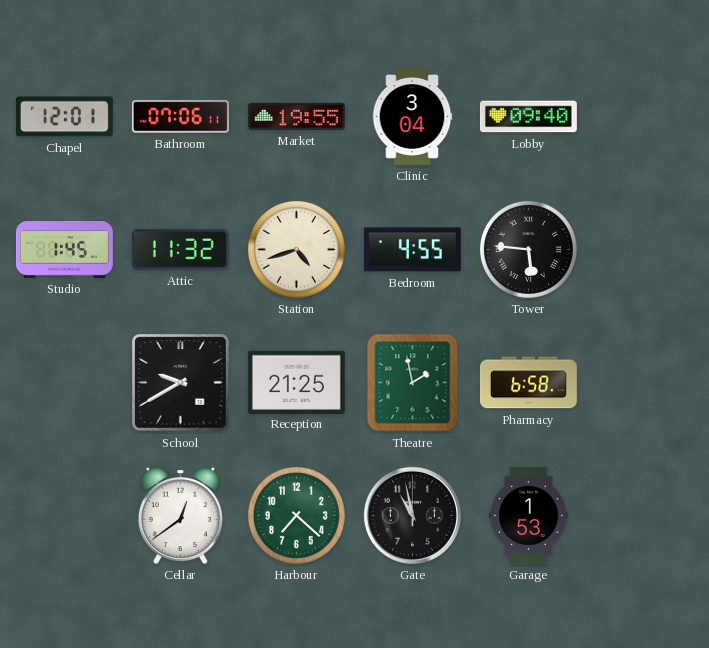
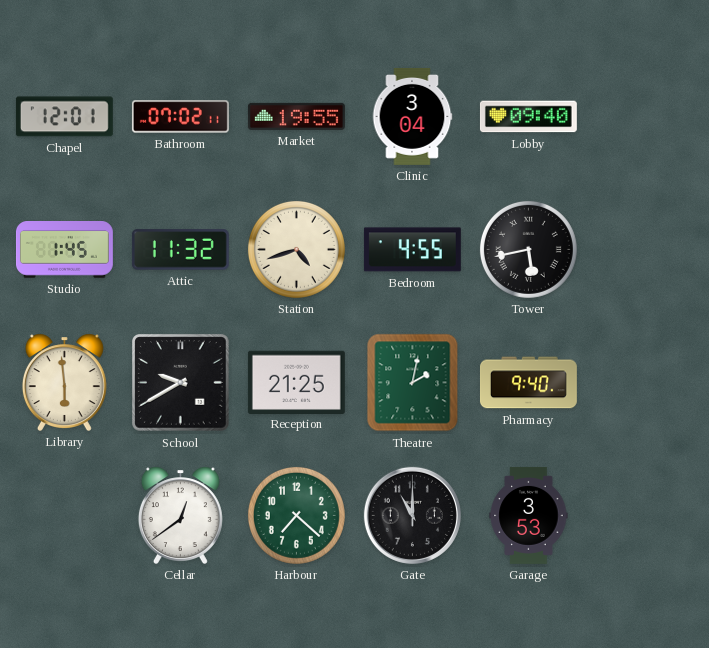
Bathroom: 07:06 -> 07:02 (180, 117)
Tower: 5:46 -> 5:43 (528, 249)
Library: none -> 5:59 (64, 382)
Theatre: 1:58 -> 2:02 (413, 383)
Pharmacy: 6:58 -> 9:40 (528, 383)
Gate: 10:58 -> 11:00 (412, 515)
Garage: 1:53 -> 3:53 (529, 515)
